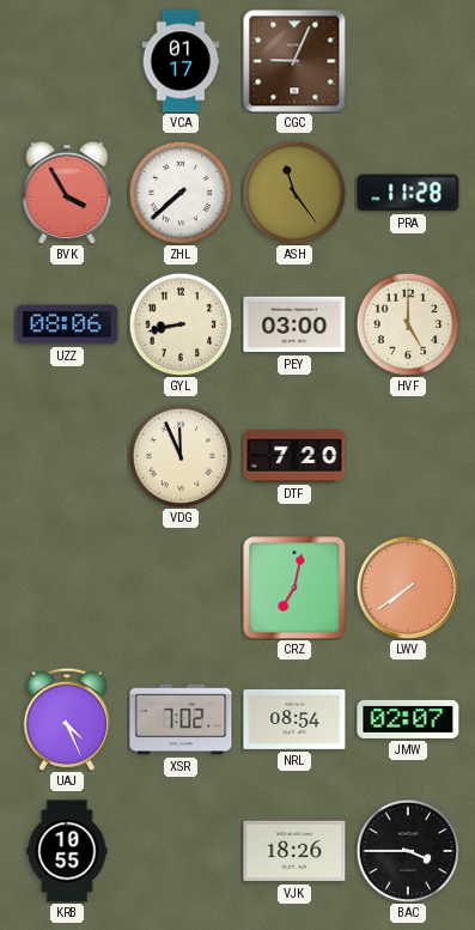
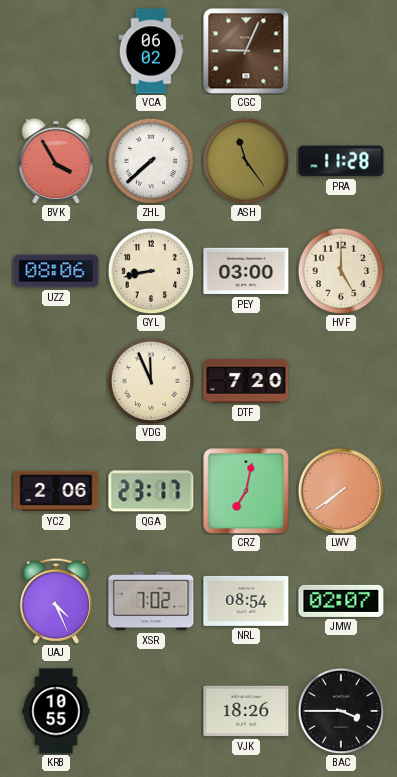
VCA: 01:17 -> 06:02 (151, 51)
YCZ: none -> 2:06 (56, 491)
QGA: none -> 23:17 (151, 491)
